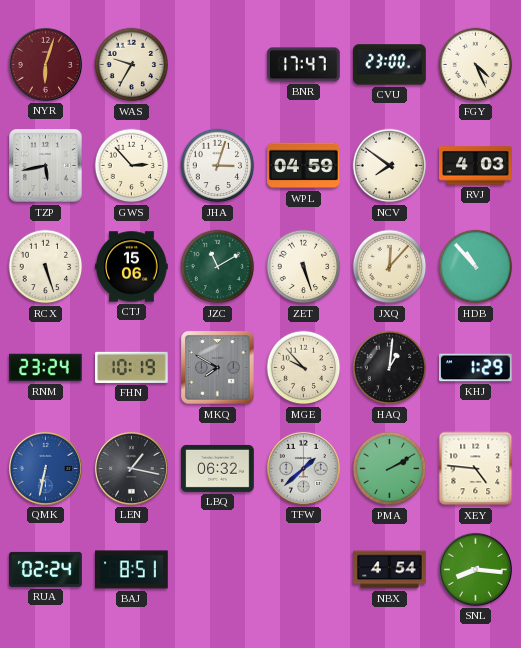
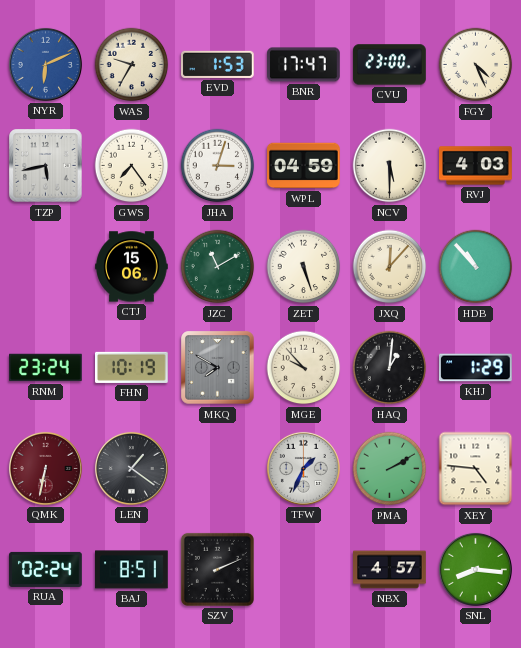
NYR: 6:03 -> 6:11 (45, 64)
NYR dial: burgundy -> blue (45, 64)
EVD: none -> 1:53 (218, 64)
GWS: 2:53 -> 7:24 (132, 166)
NCV: 7:51 -> 5:30 (390, 166)
RCX: 5:27 -> none (46, 267)
QMK dial: blue -> burgundy (45, 468)
LEN: 1:17 -> 1:21 (131, 468)
LBQ: 06:32 -> none (218, 468)
TFW: 1:38 -> 1:34 (303, 468)
SZV: none -> 2:11 (217, 569)
NBX: 4:54 -> 4:57 (390, 570)
